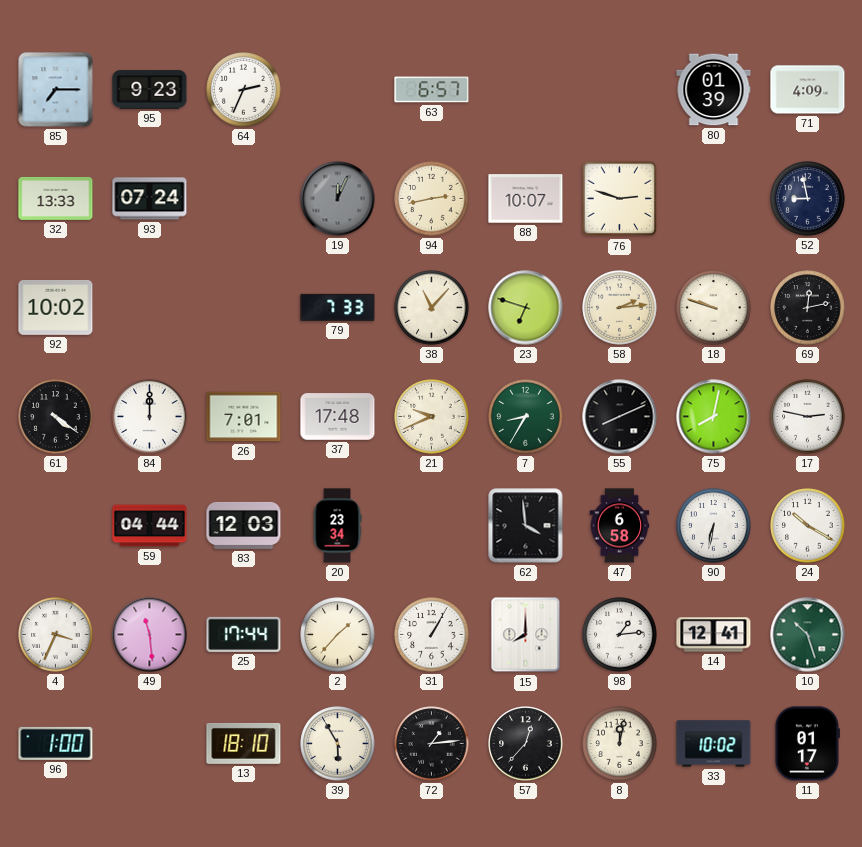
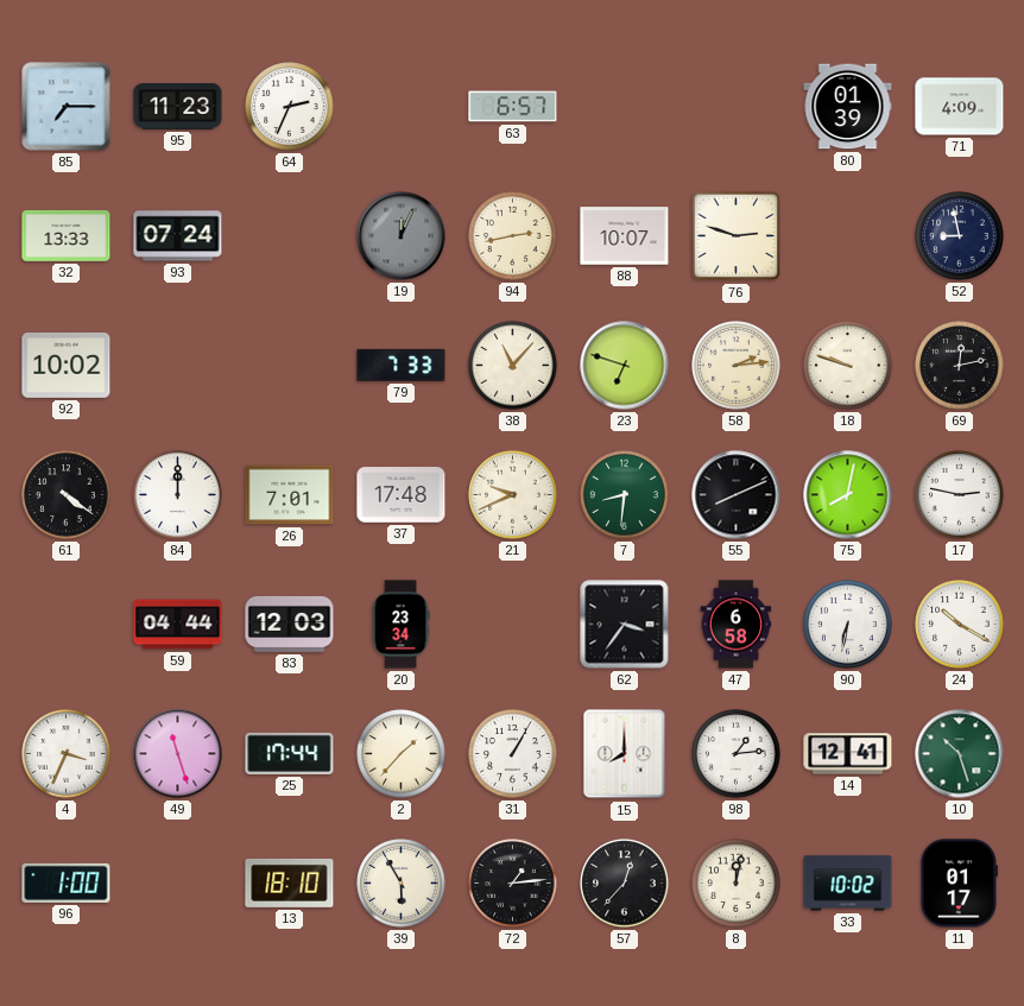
95: 9:23 -> 11:23 (178, 107)
7: 8:35 -> 8:31 (625, 495)
62: 3:59 -> 3:36 (625, 625)
49: 11:29 -> 11:27 (178, 754)
